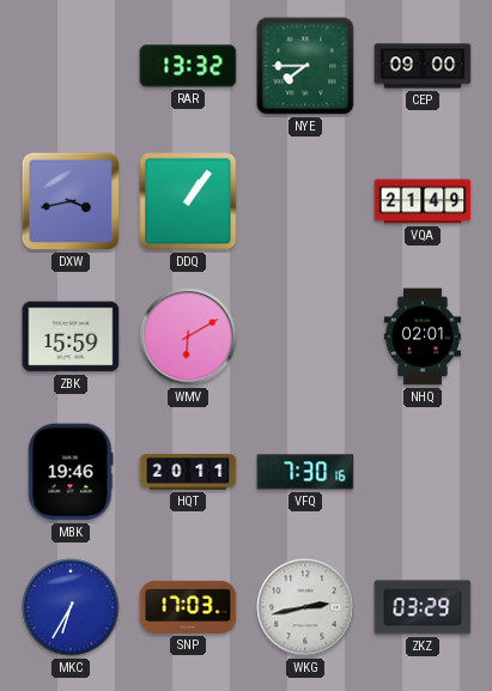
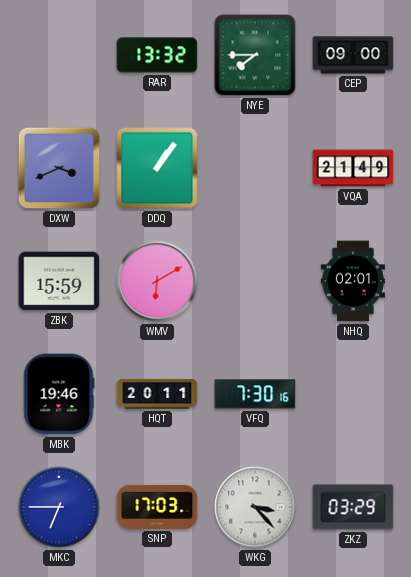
DXW: 3:43 -> 3:41 (59, 168)
MKC: 6:35 -> 6:45 (59, 507)
WKG: 2:43 -> 3:23 (255, 507)
